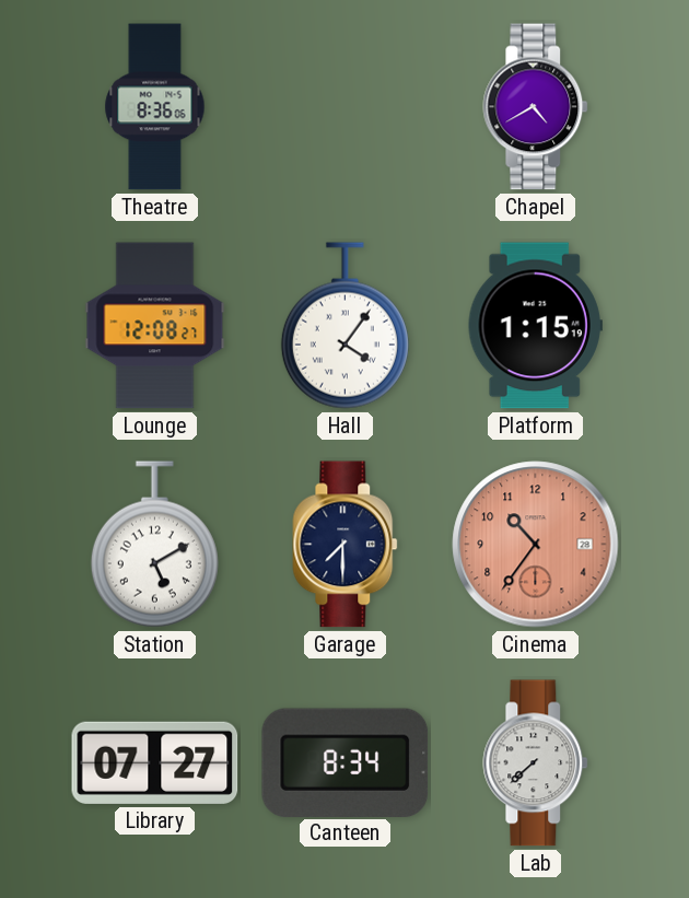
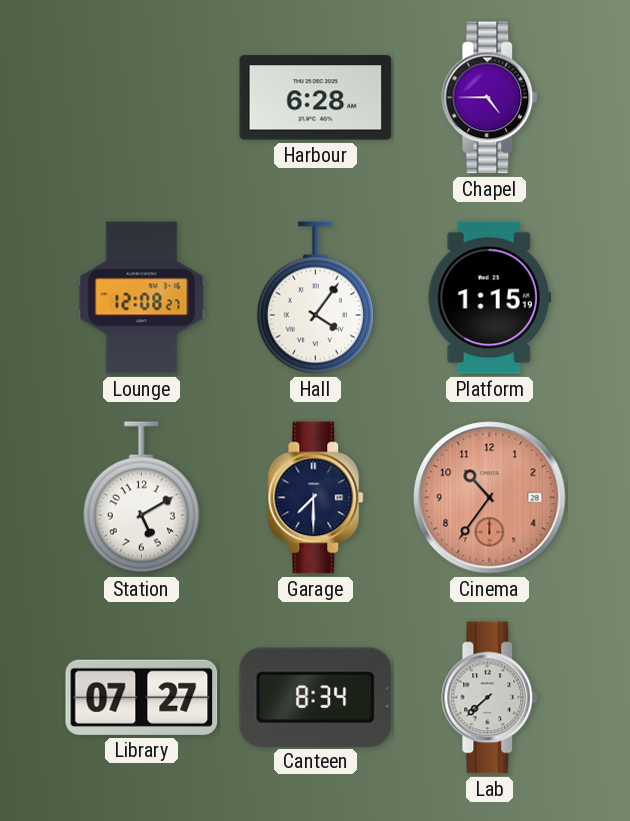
Theatre: 8:36 -> none (155, 107)
Harbour: none -> 6:28 (316, 98)
Chapel: 4:40 -> 4:45 (490, 98)
